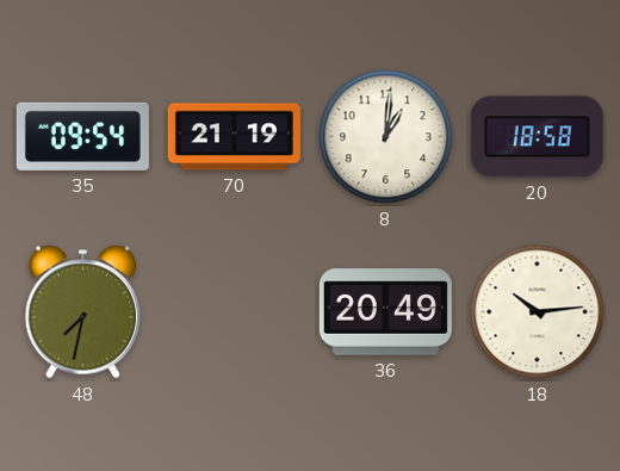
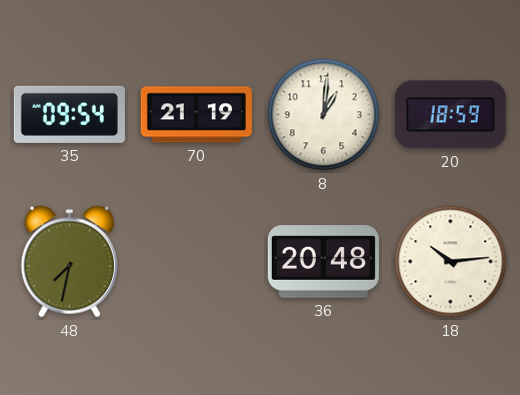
20: 18:58 -> 18:59 (450, 115)
36: 20:49 -> 20:48 (323, 262)
